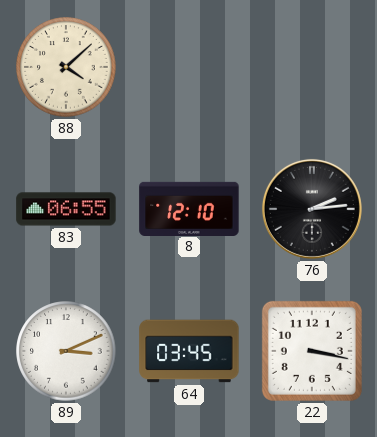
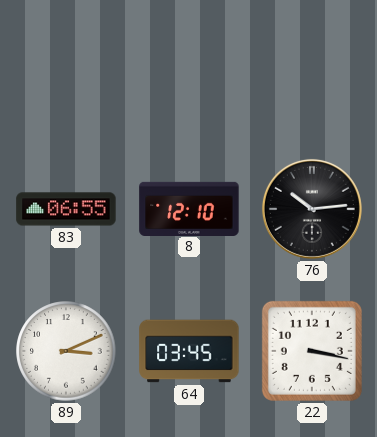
88: 4:08 -> none (66, 67)
76: 2:14 -> 10:14 (312, 209)
